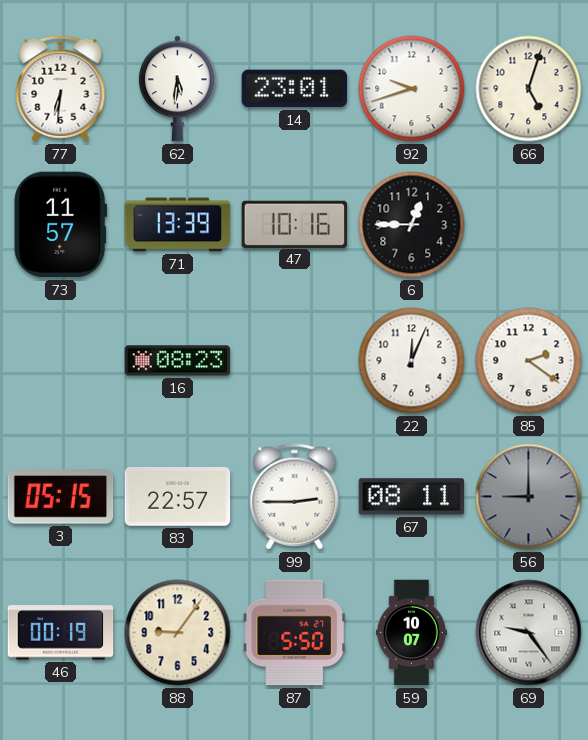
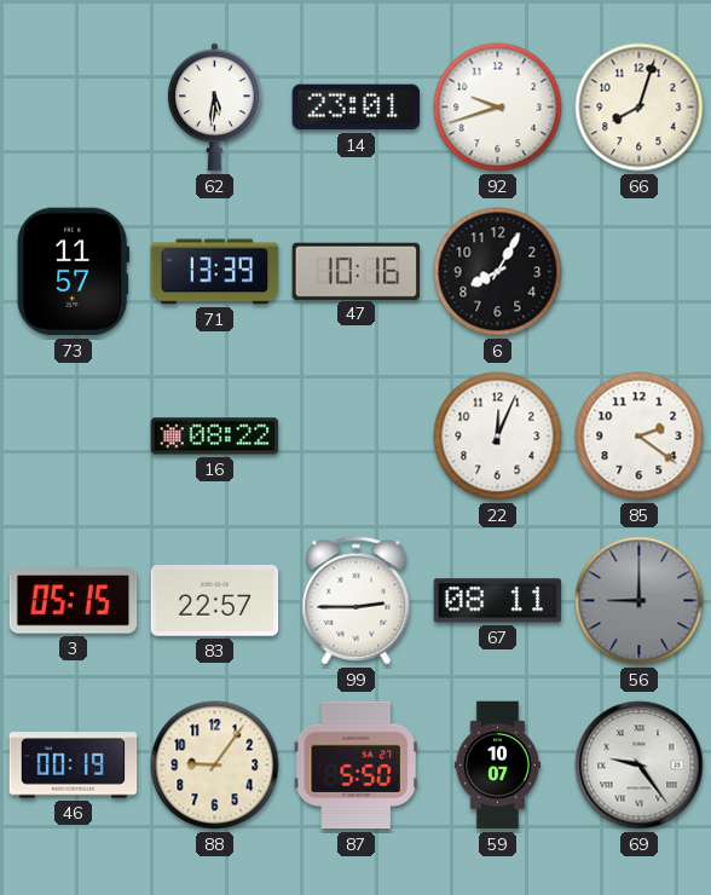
77: 6:31 -> none (61, 89)
66: 5:03 -> 8:03 (640, 108)
6: 12:45 -> 8:05 (498, 272)
16: 08:23 -> 08:22 (215, 437)
